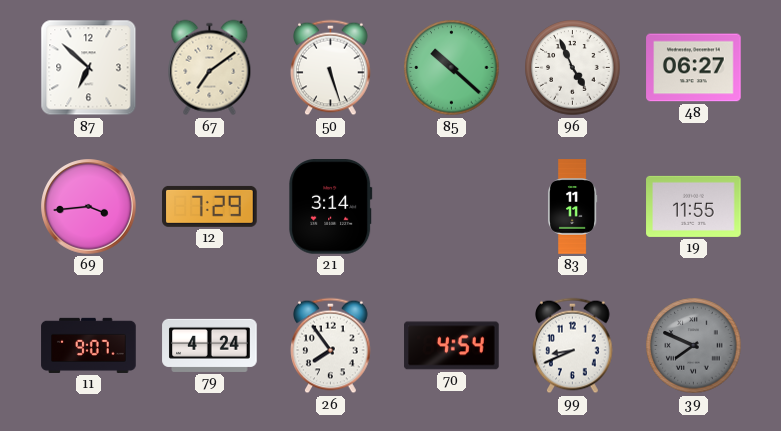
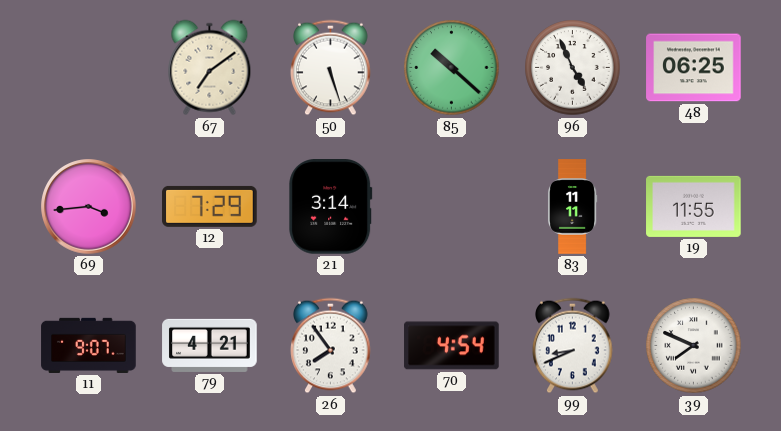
87: 6:52 -> none (89, 68)
48: 06:27 -> 06:25 (694, 68)
79: 4:24 -> 4:21 (210, 345)
39 dial: grey -> white (694, 346)
